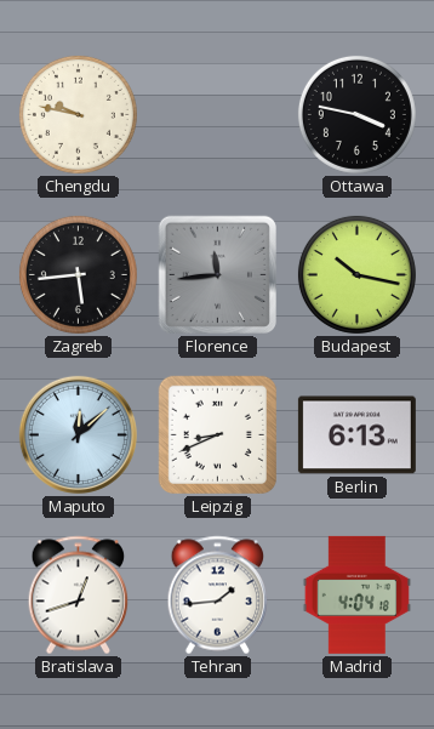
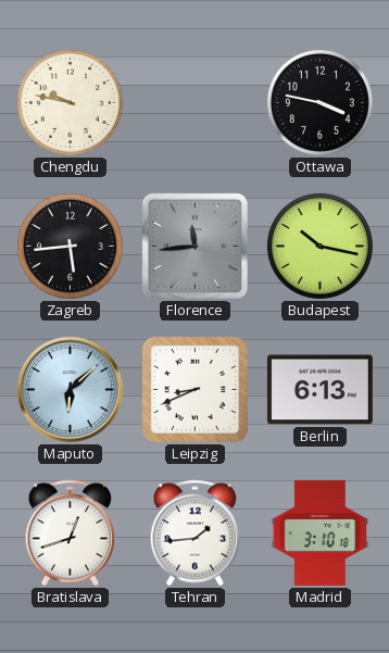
Maputo: 12:08 -> 6:08 (70, 389)
Madrid: 4:04 -> 3:10 (319, 532)
